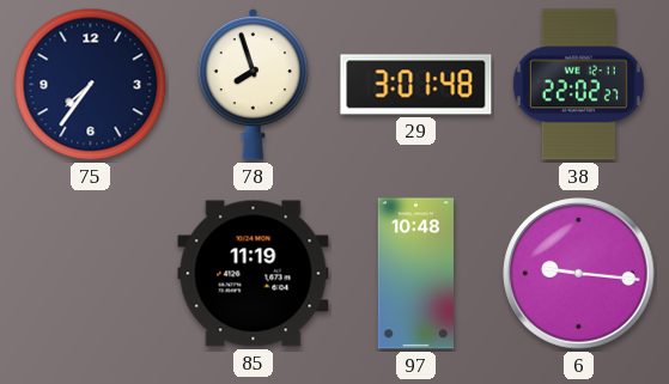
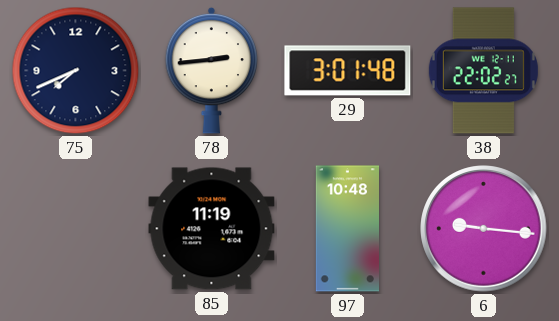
75: 7:36 -> 7:41 (76, 71)
78: 7:57 -> 2:44 (212, 70)
